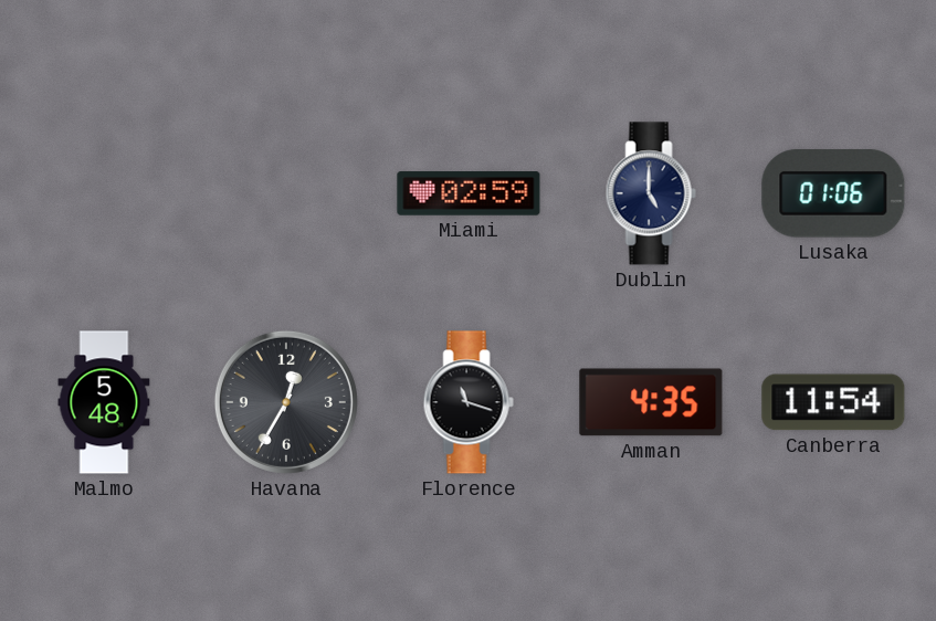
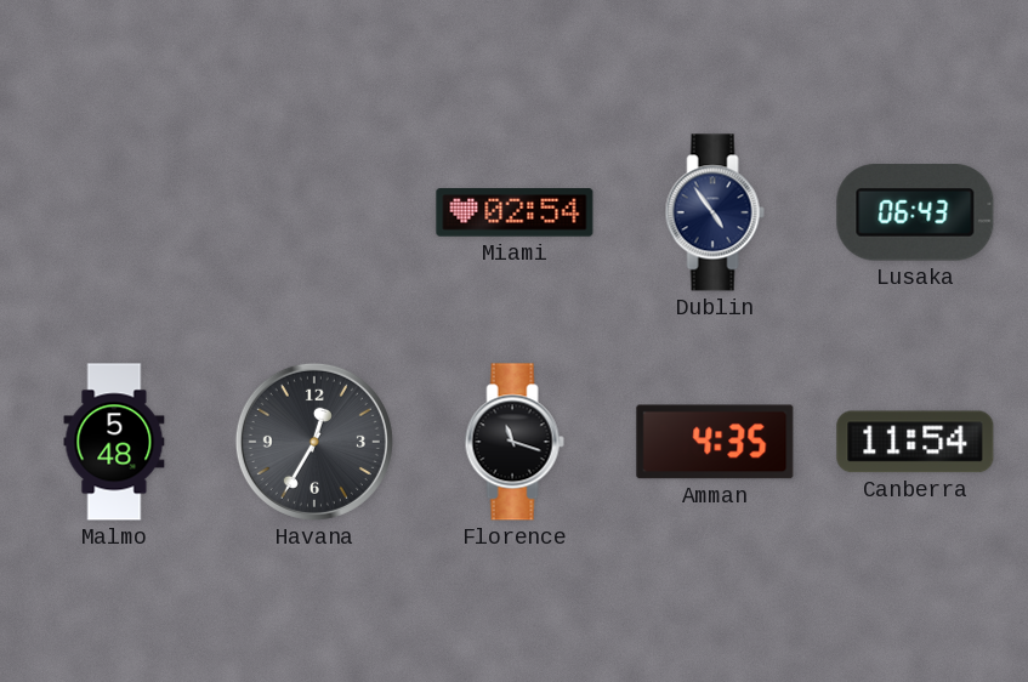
Miami: 02:59 -> 02:54 (515, 212)
Dublin: 5:00 -> 4:54 (715, 212)
Lusaka: 01:06 -> 06:43 (915, 212)
